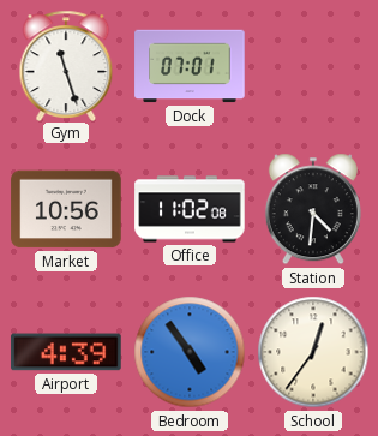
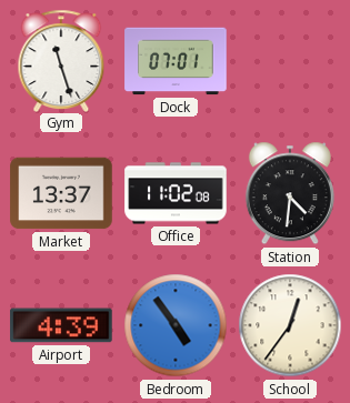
Market: 10:56 -> 13:37 (61, 193)
